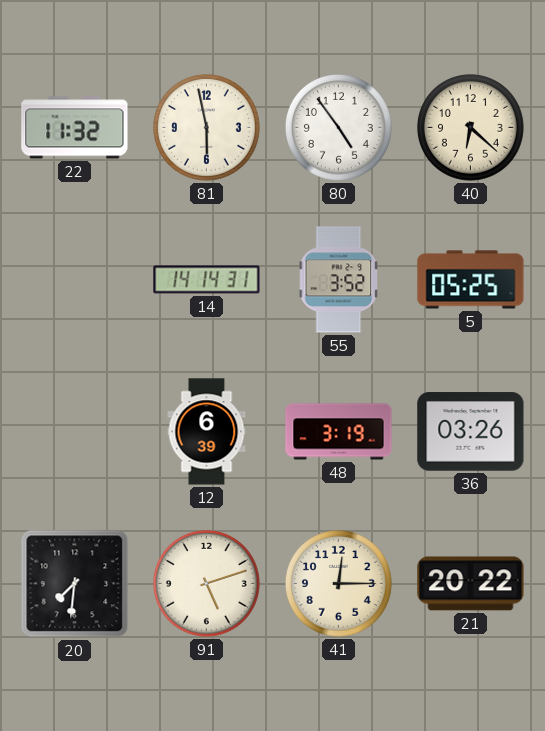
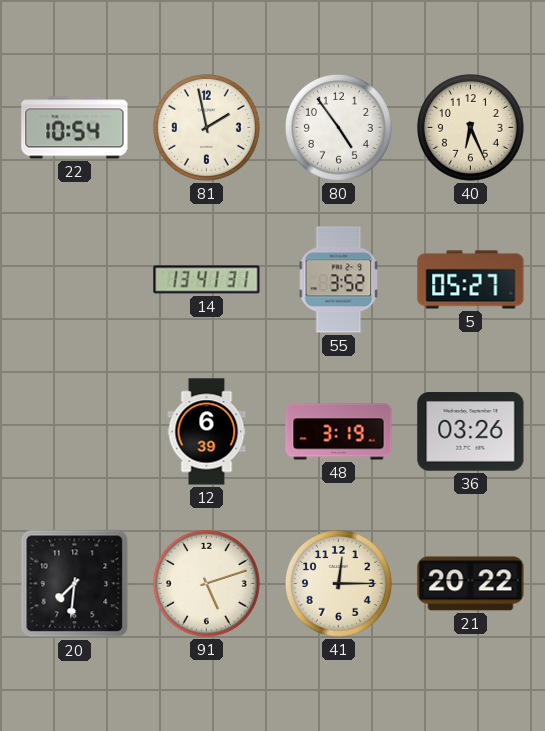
22: 11:32 -> 10:54 (75, 128)
81: 5:58 -> 1:58 (206, 127)
40: 6:22 -> 6:26 (470, 127)
14: 14:14 -> 13:41 (207, 280)
5: 05:25 -> 05:27 (471, 280)
